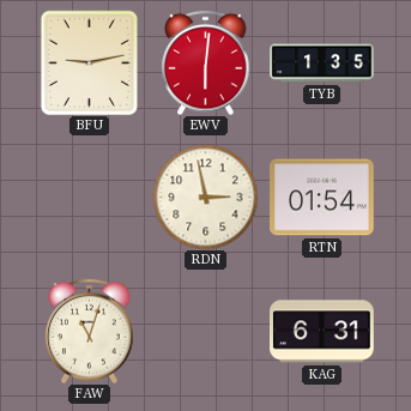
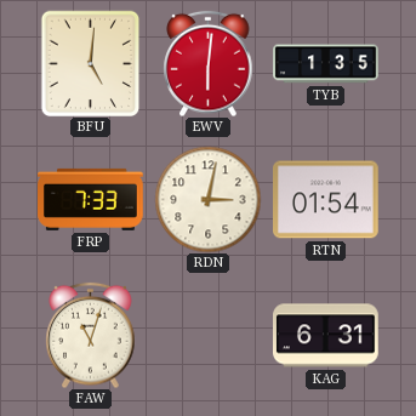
BFU: 9:13 -> 5:01 (91, 63)
FRP: none -> 7:33 (91, 199)
RDN: 2:58 -> 3:02 (207, 199)
